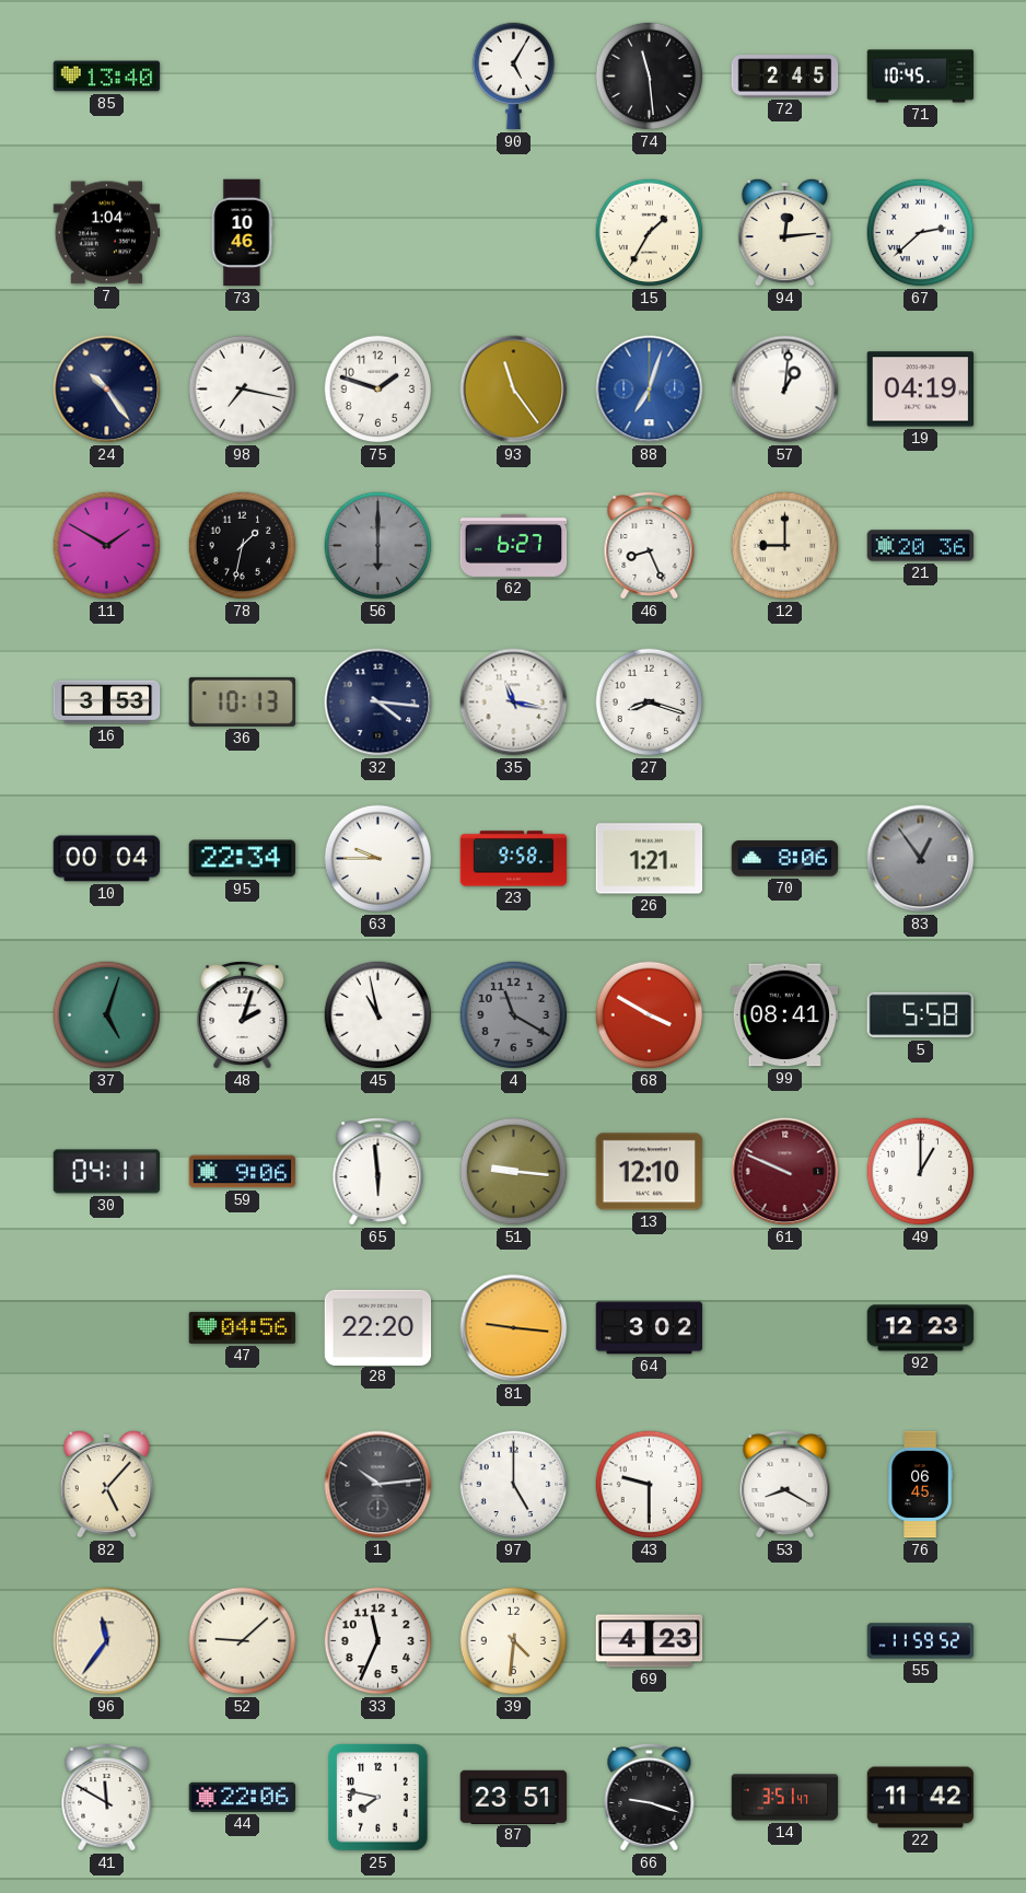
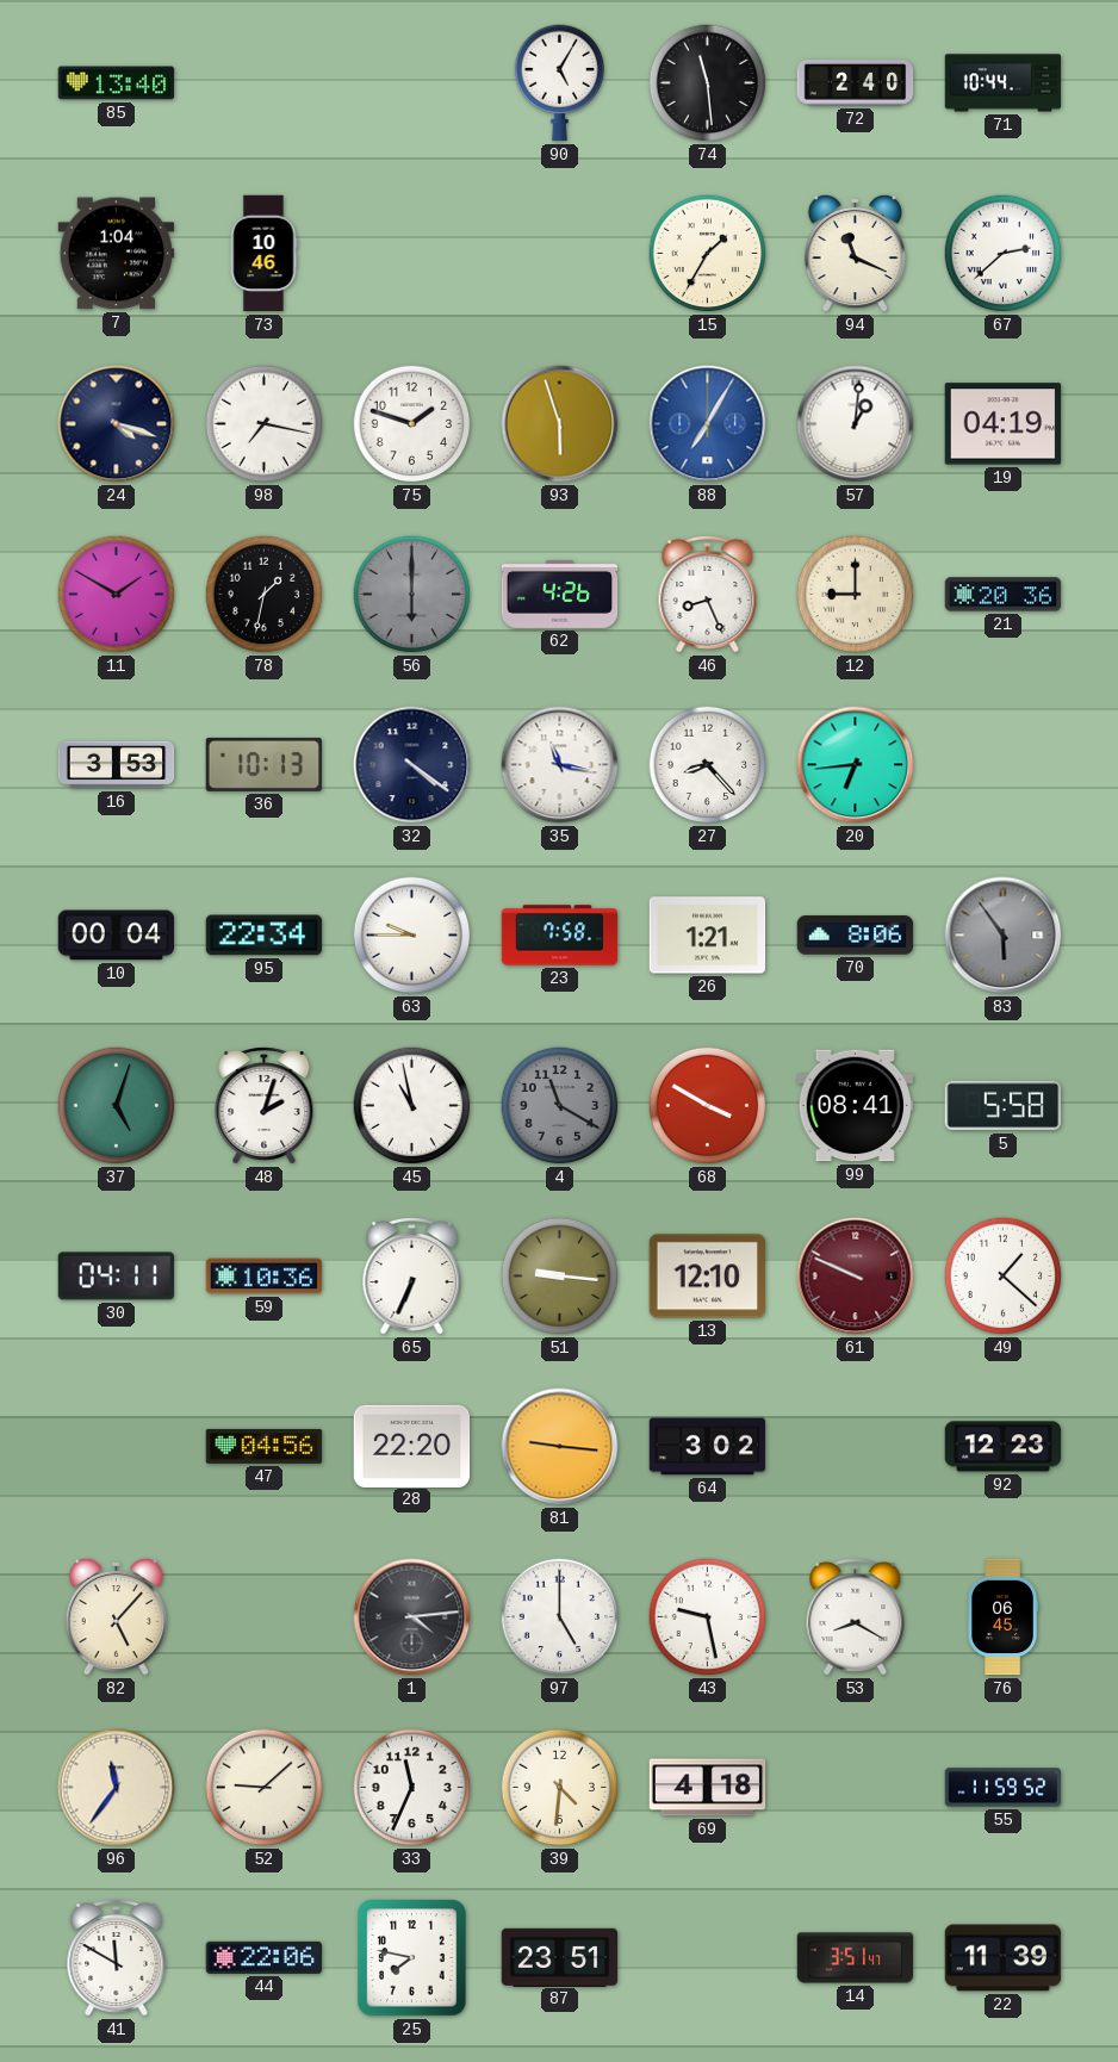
72: 2:45 -> 2:40 (856, 83)
71: 10:45 -> 10:44 (1004, 83)
94: 12:14 -> 11:19 (855, 253)
24: 10:24 -> 4:18 (117, 424)
93: 11:24 -> 5:57 (560, 424)
88: 7:03 -> 7:05 (708, 424)
62: 6:27 -> 4:26 (560, 594)
32: 4:16 -> 4:21 (412, 765)
27: 8:18 -> 8:23 (708, 765)
20: none -> 6:44 (856, 765)
23: 9:58 -> 7:58 (560, 936)
83: 12:54 -> 5:54 (1004, 936)
59: 9:06 -> 10:36 (265, 1277)
65: 5:59 -> 6:34 (412, 1277)
49: 1:00 -> 1:22 (1004, 1277)
1: 10:14 -> 4:14 (412, 1617)
43: 9:30 -> 9:28 (708, 1617)
69: 4:23 -> 4:18 (708, 1788)
66: 9:18 -> none (650, 1798)
22: 11:42 -> 11:39 (1004, 1958)
